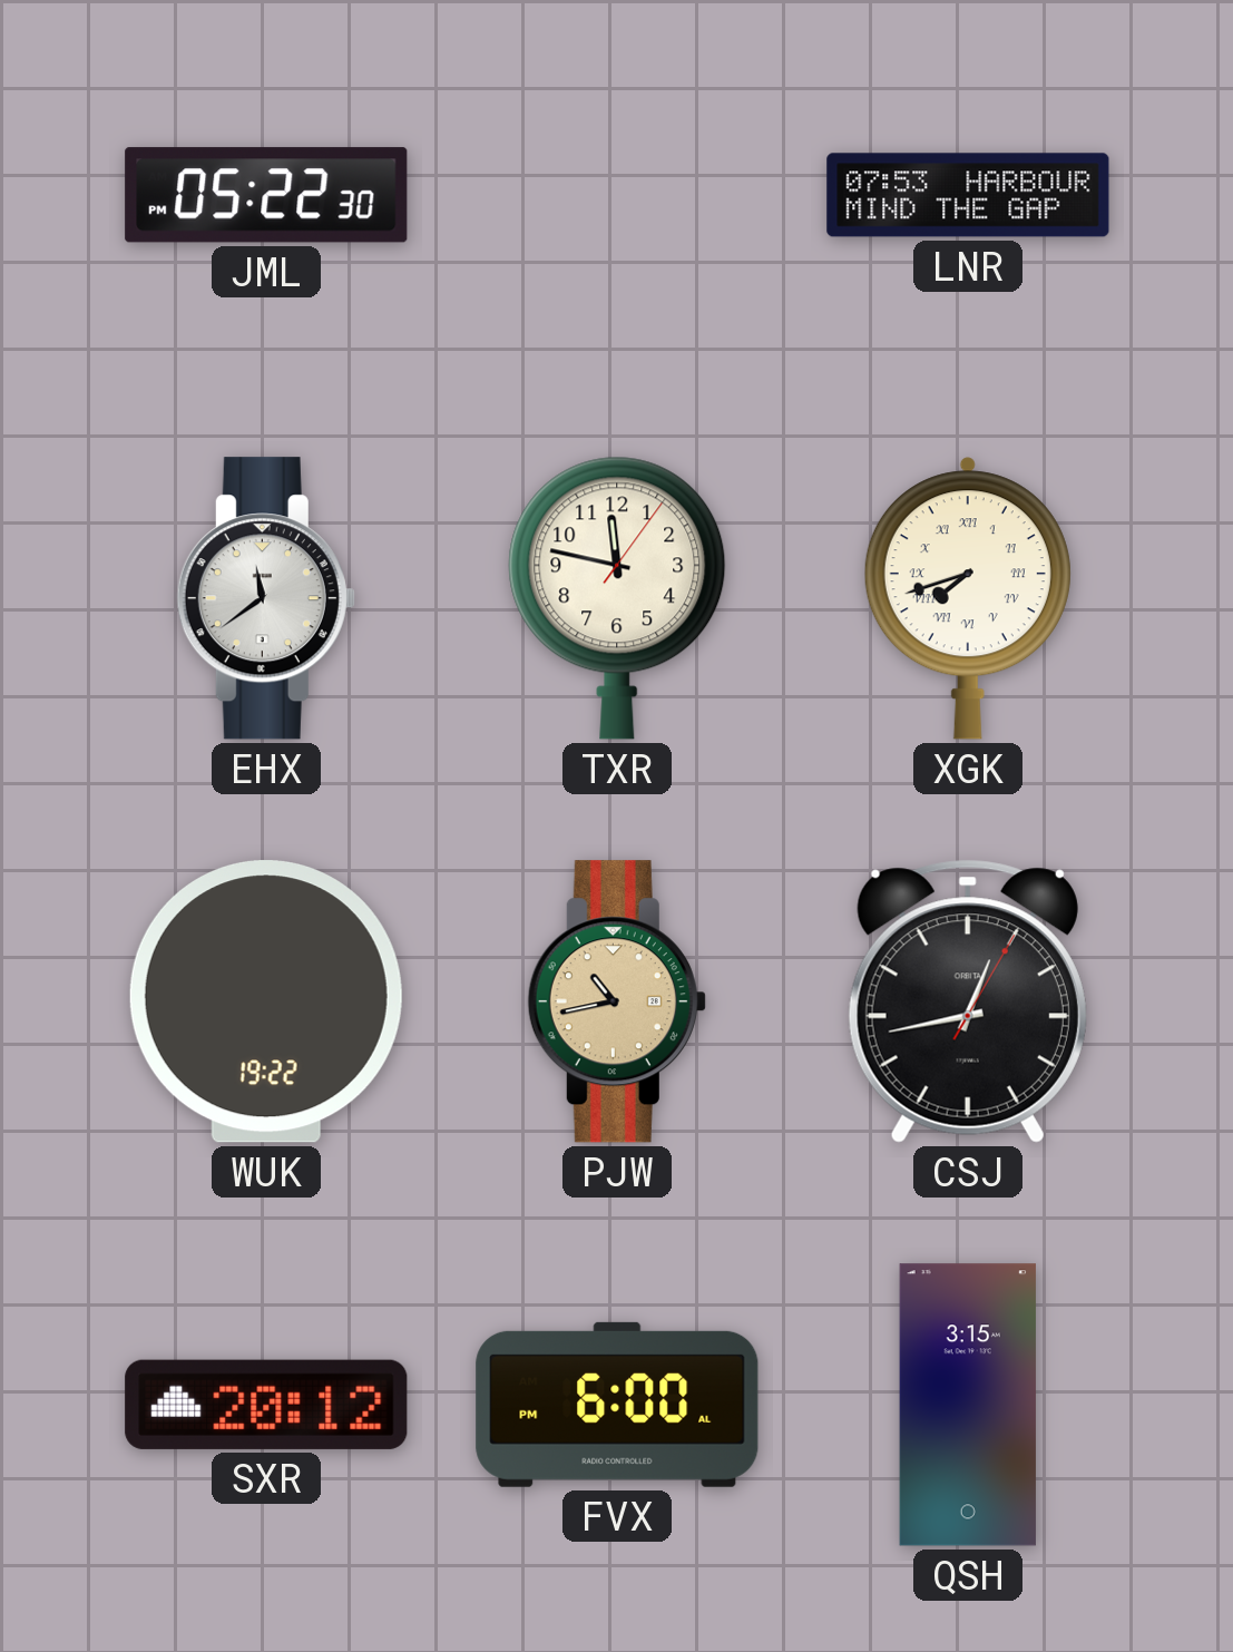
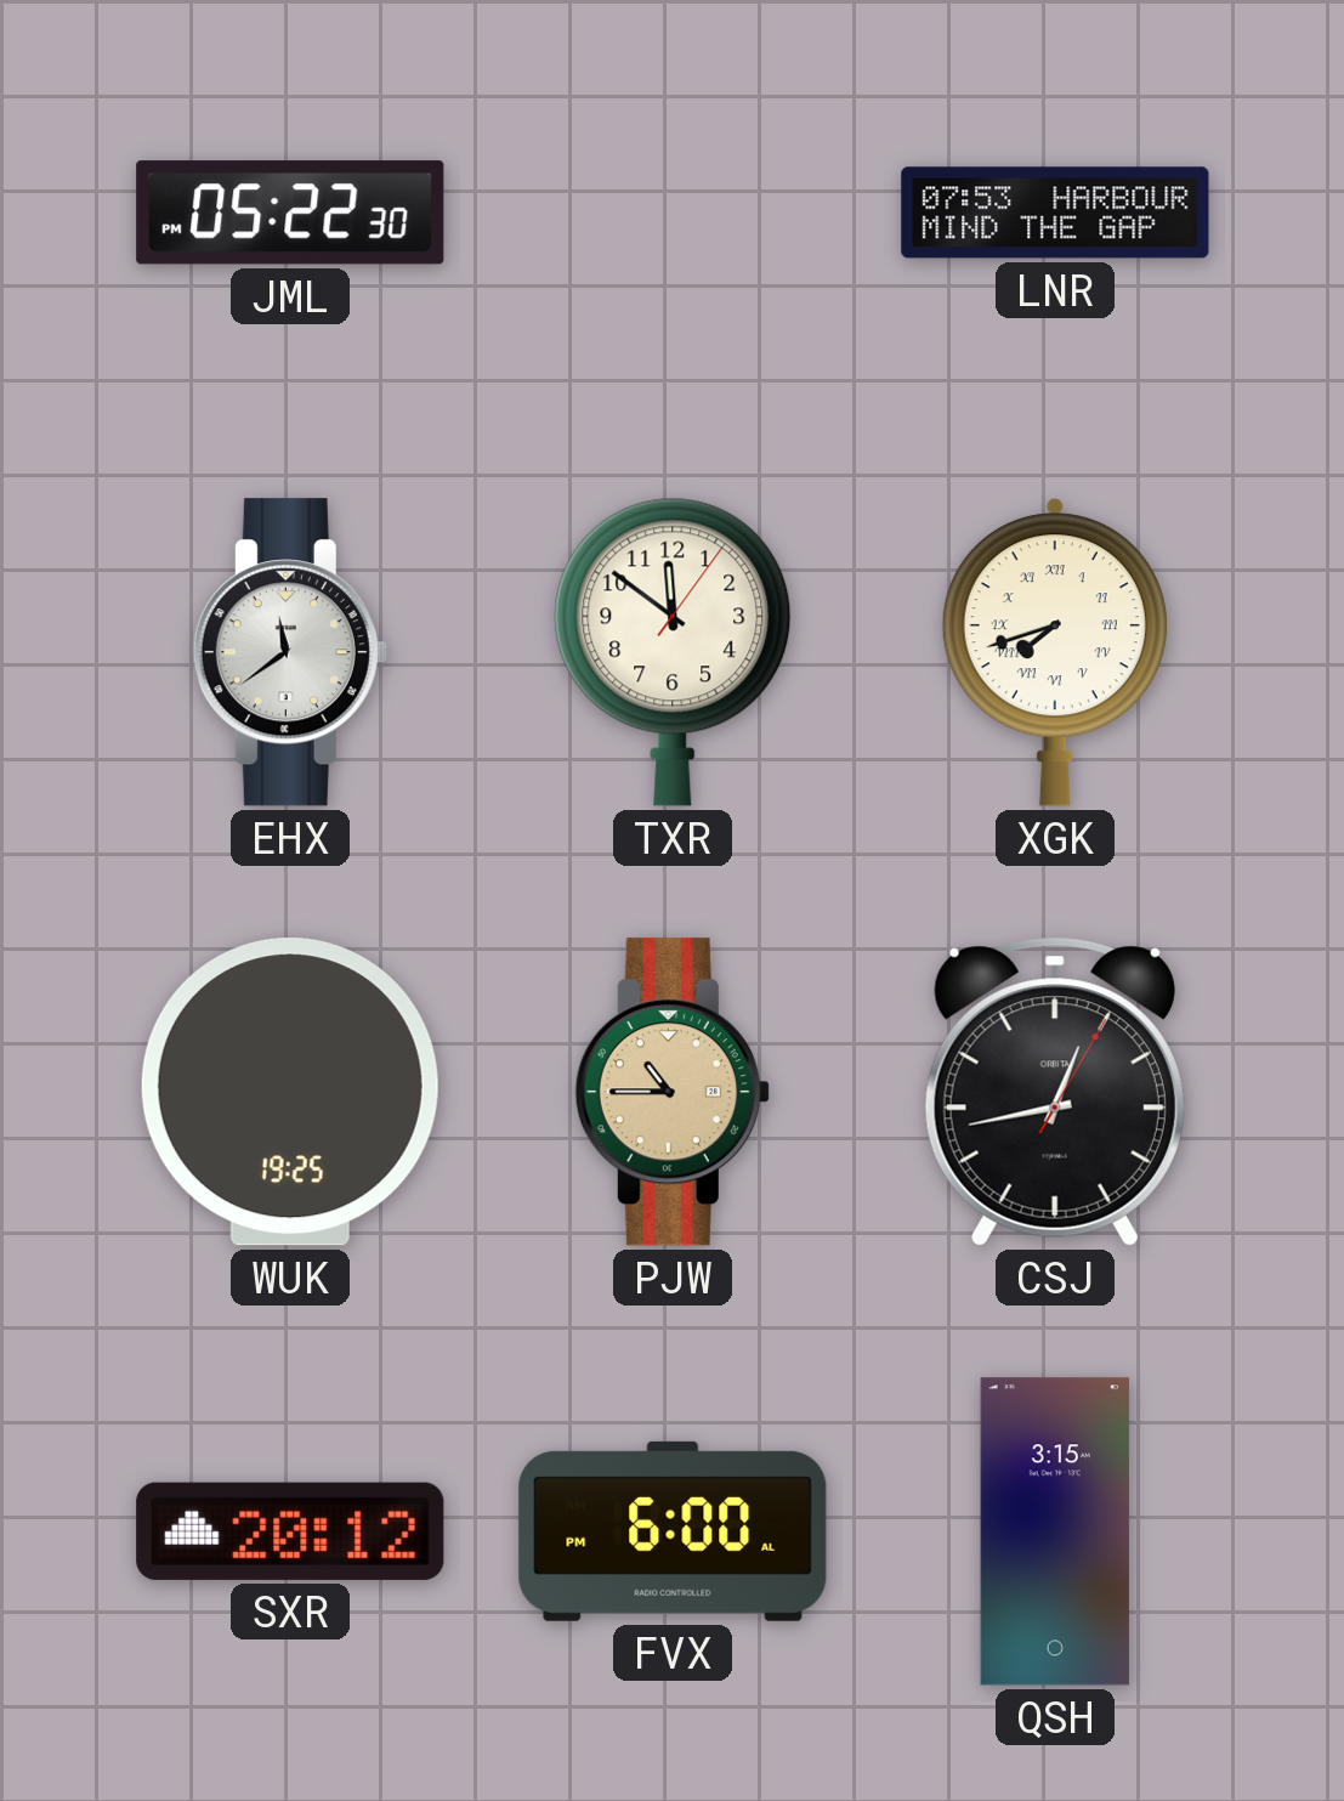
TXR: 11:47 -> 11:51 (673, 652)
WUK: 19:22 -> 19:25 (290, 1092)
PJW: 10:43 -> 10:45 (673, 1092)
